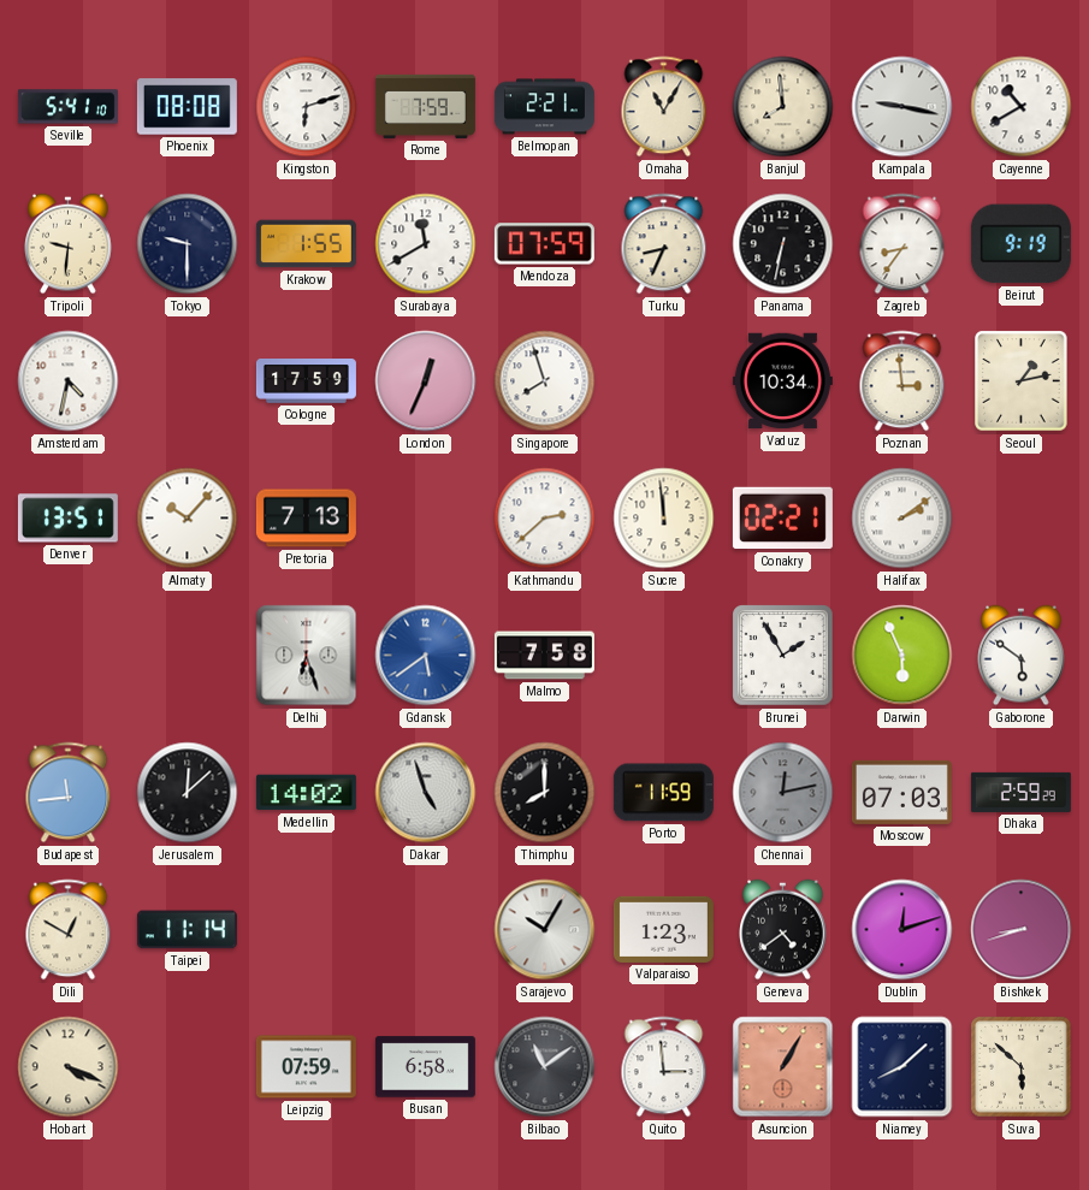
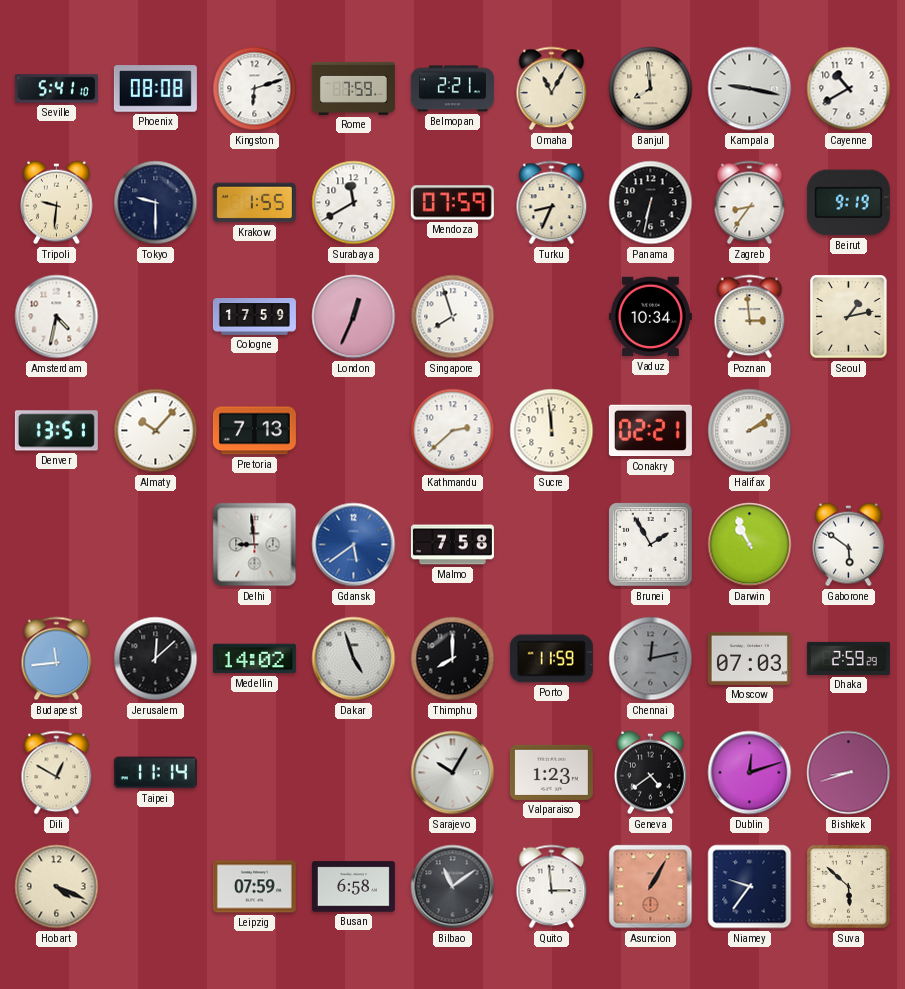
Delhi: 6:27 -> 8:59 (255, 545)
Darwin: 5:56 -> 10:56 (750, 545)
Niamey: 8:08 -> 9:36 (750, 887)
